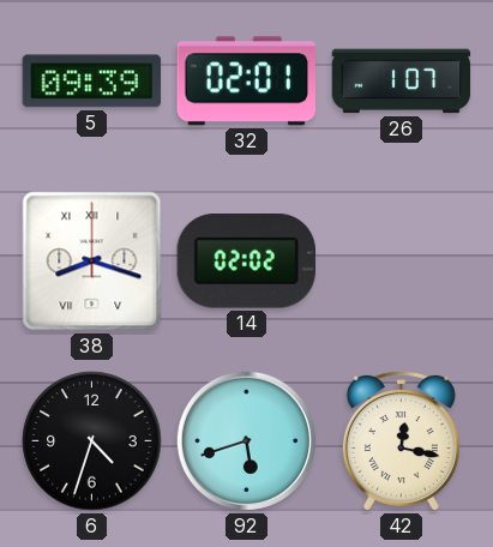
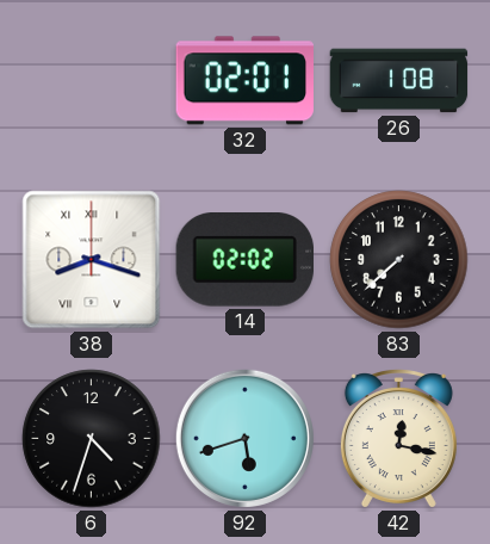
5: 09:39 -> none (92, 82)
26: 1:07 -> 1:08 (399, 81)
83: none -> 7:38 (399, 260)
